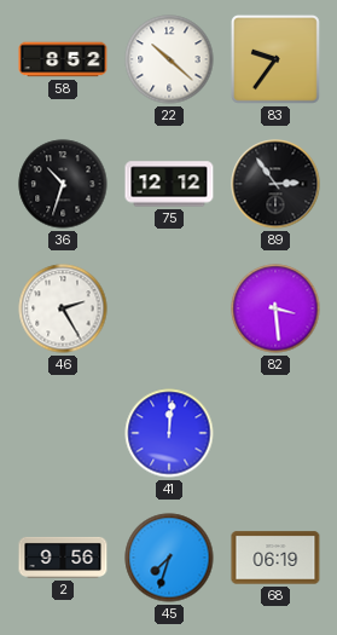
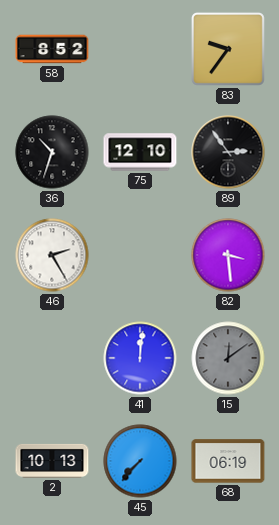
22: 10:22 -> none (169, 59)
75: 12:12 -> 12:10 (140, 152)
15: none -> 12:09 (228, 358)
2: 9:56 -> 10:13 (52, 461)
45: 7:33 -> 7:37 (140, 461)
